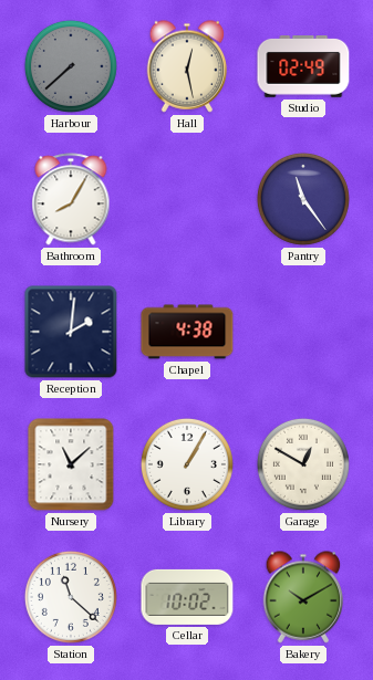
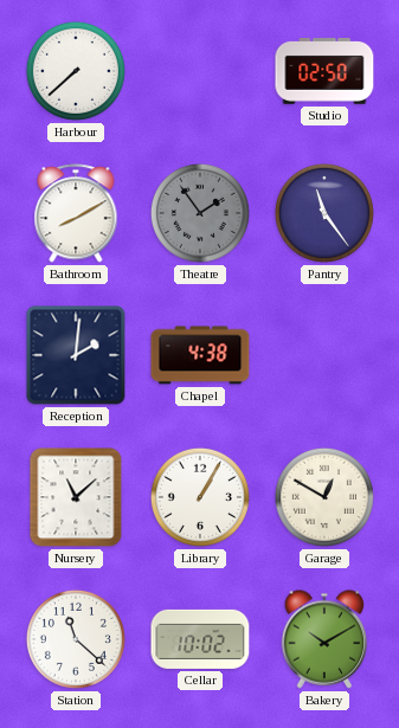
Harbour dial: grey -> white (76, 71)
Hall: 12:28 -> none (187, 66)
Studio: 02:49 -> 02:50 (324, 72)
Bathroom: 8:05 -> 8:10 (76, 213)
Theatre: none -> 1:54 (200, 213)
